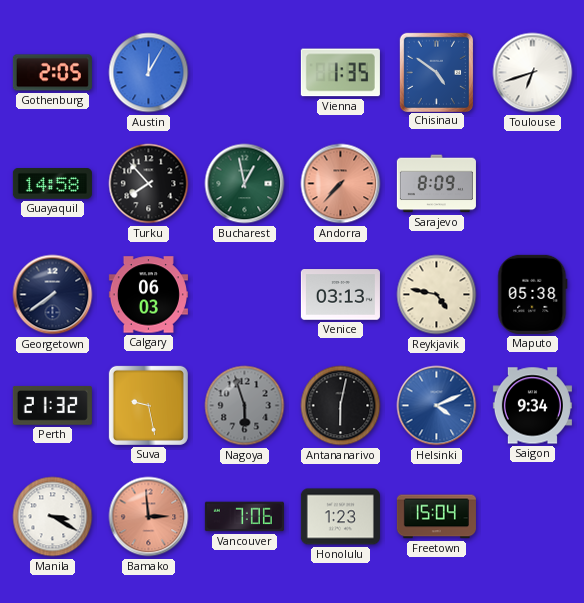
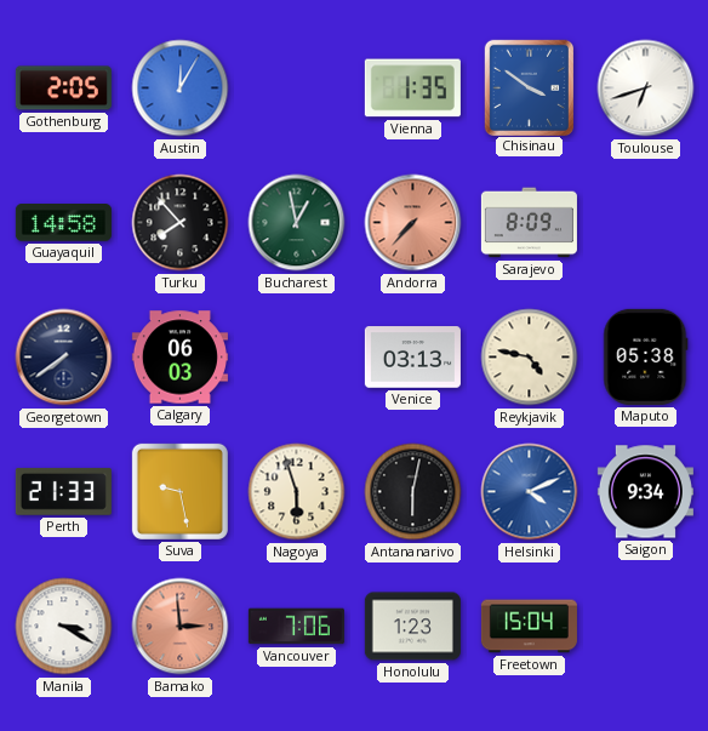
Chisinau: 4:51 -> 3:51 (529, 87)
Perth: 21:32 -> 21:33 (63, 491)
Nagoya dial: grey -> cream (297, 492)
